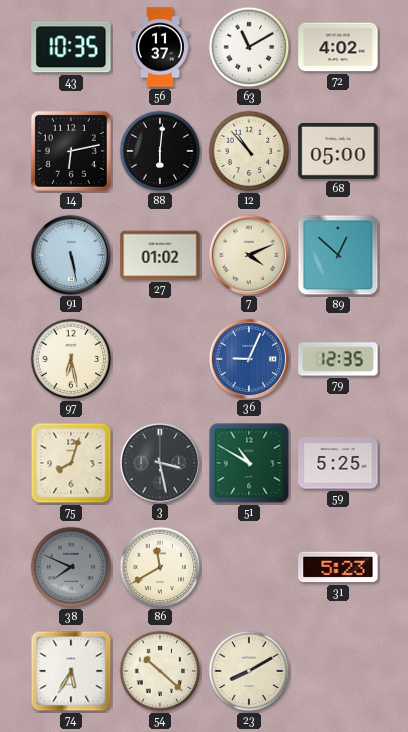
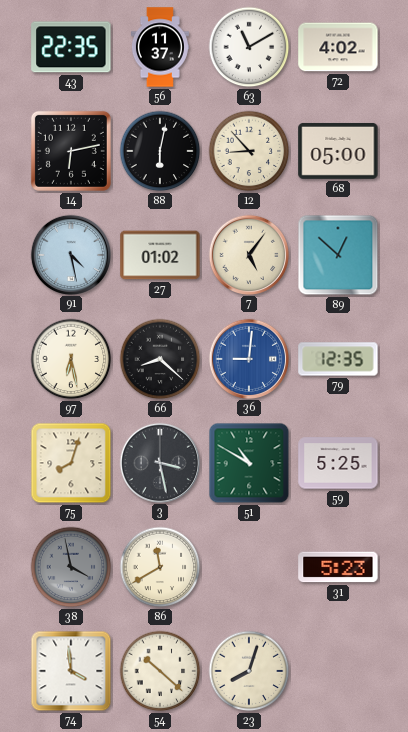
43: 10:35 -> 22:35 (71, 47)
88: 6:01 -> 6:02 (160, 151)
12: 10:53 -> 8:53 (249, 151)
91: 5:28 -> 4:28 (70, 254)
7: 4:11 -> 5:06 (248, 254)
66: none -> 8:22 (160, 359)
36: 9:04 -> 9:01 (248, 358)
38: 7:49 -> 3:58 (71, 567)
74: 5:35 -> 3:59 (71, 671)
23: 8:10 -> 8:03 (249, 671)
